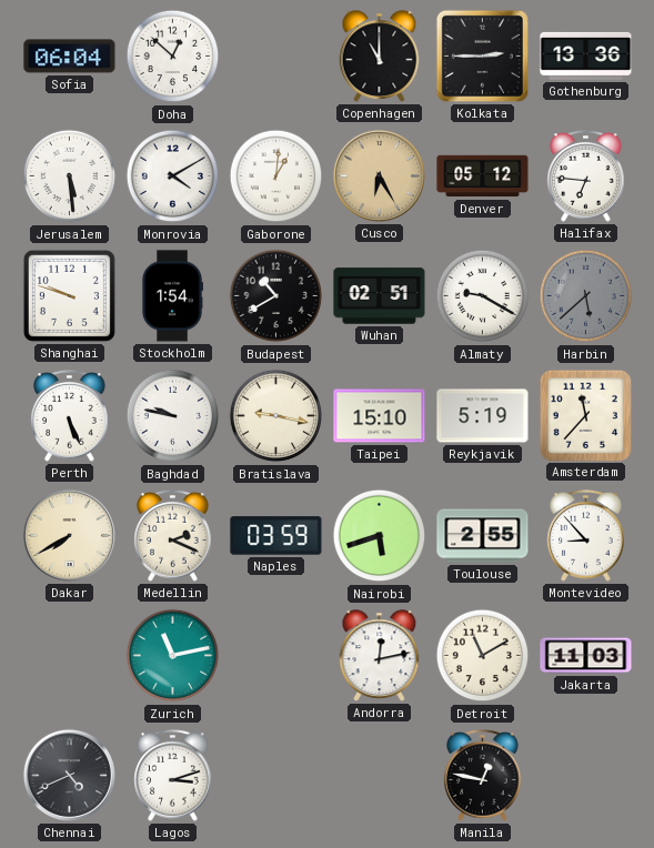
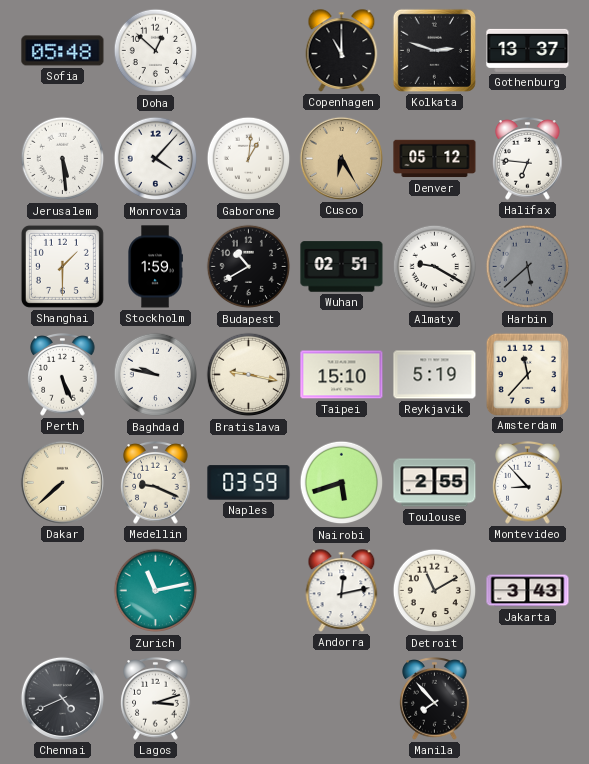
Sofia: 06:04 -> 05:48 (63, 51)
Kolkata: 2:45 -> 2:48 (434, 50)
Gothenburg: 13:36 -> 13:37 (528, 50)
Monrovia: 4:10 -> 4:07 (156, 159)
Shanghai: 9:48 -> 1:30 (62, 266)
Stockholm: 1:54 -> 1:59 (155, 267)
Dakar: 7:40 -> 7:38 (62, 482)
Medellin: 2:19 -> 9:19 (156, 483)
Jakarta: 11:03 -> 3:43 (528, 591)
Manila: 12:47 -> 7:53 (435, 699)
